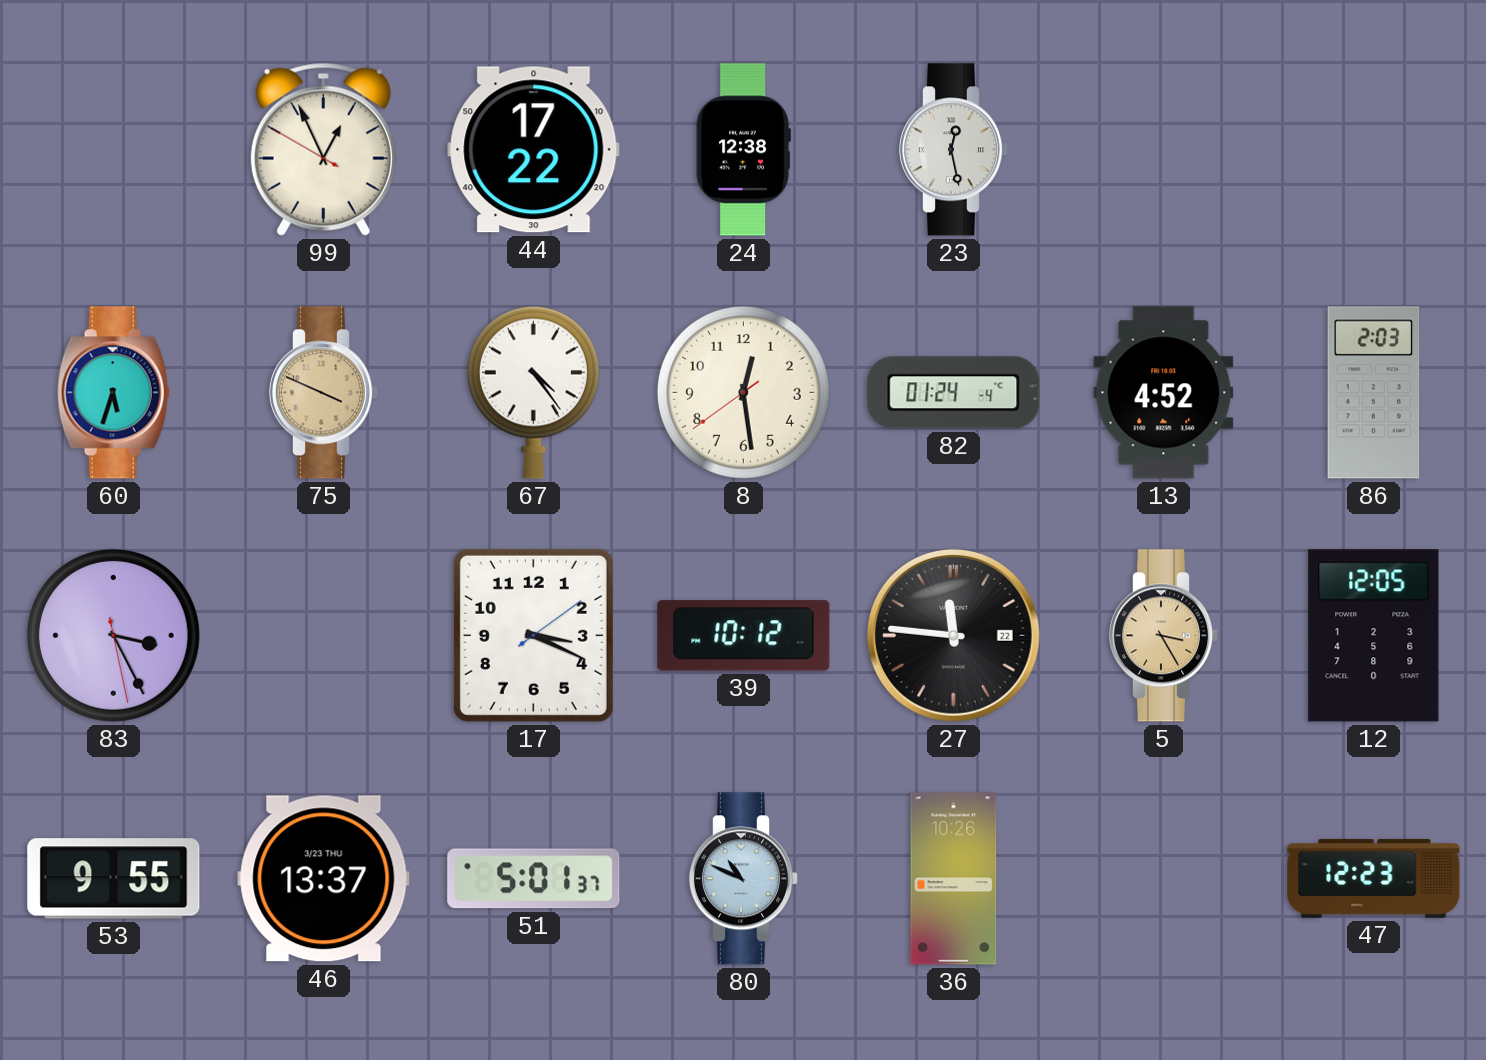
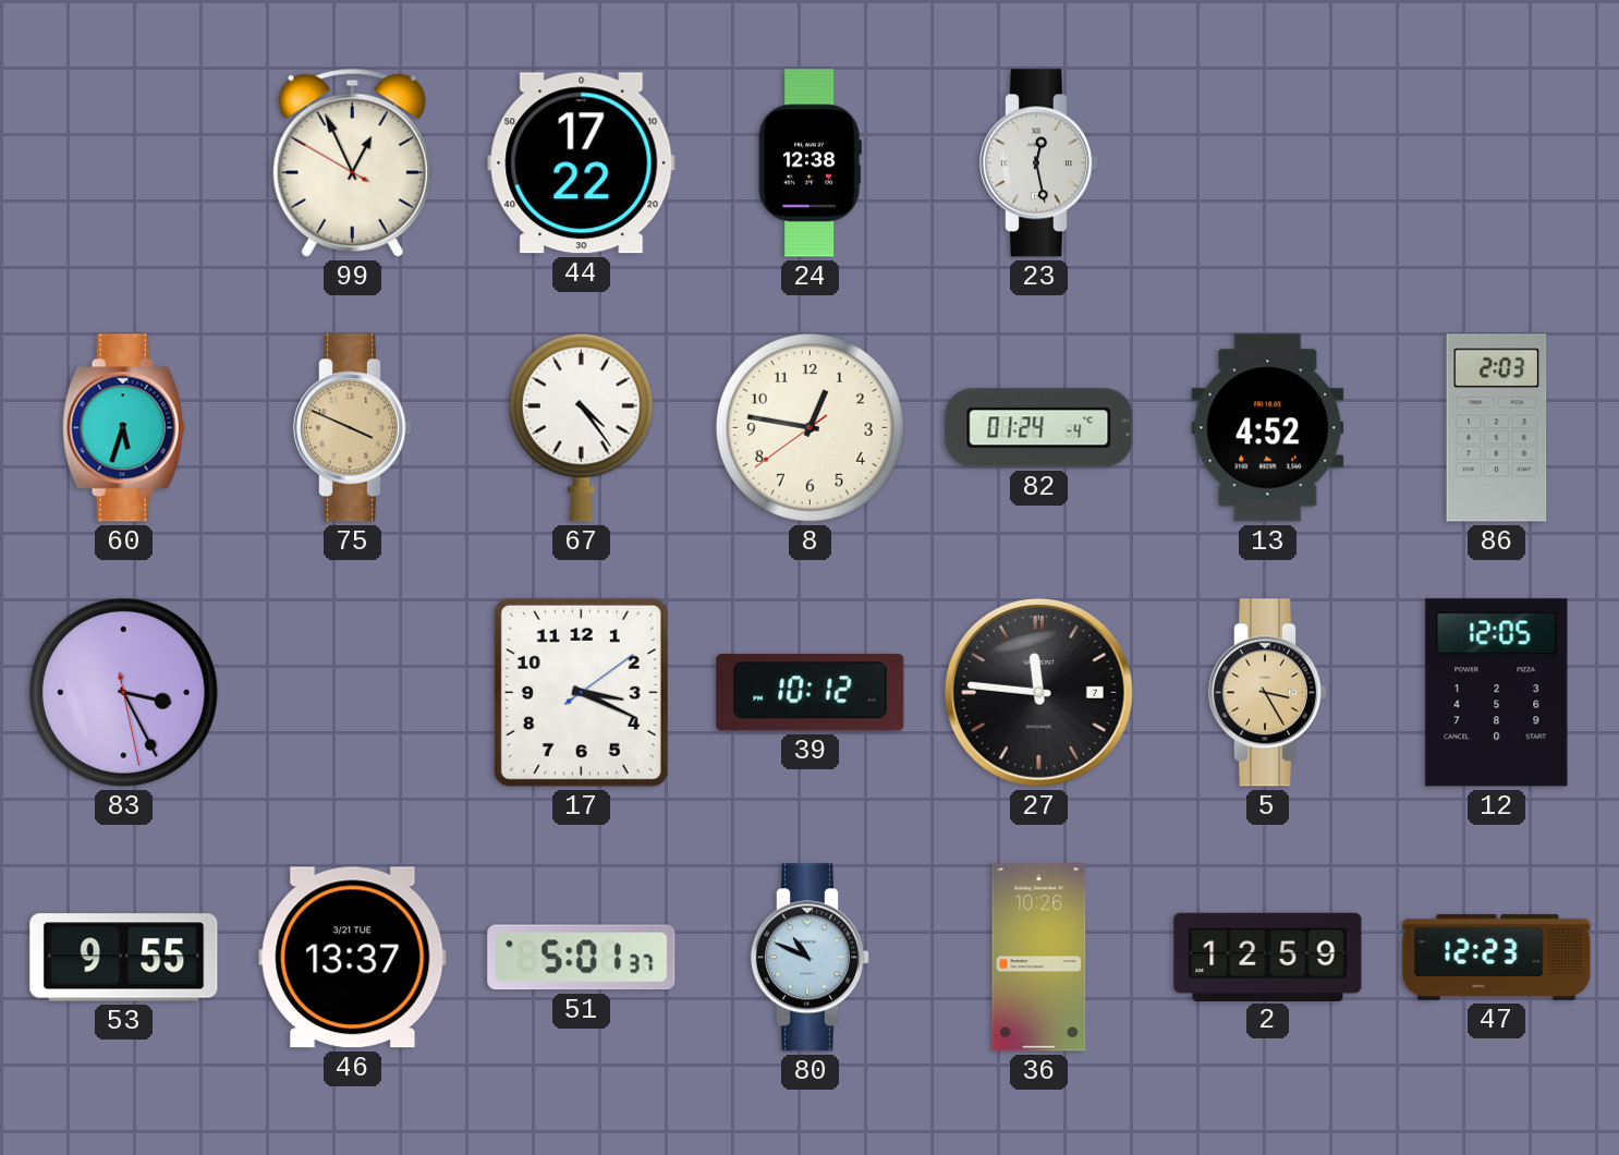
8: 12:28 -> 12:46 (809, 427)
27 date: 22 -> 7 (1038, 692)
46 date: 3/23 THU -> 3/21 TUE (353, 958)
2: none -> 12:59 (1268, 957)
